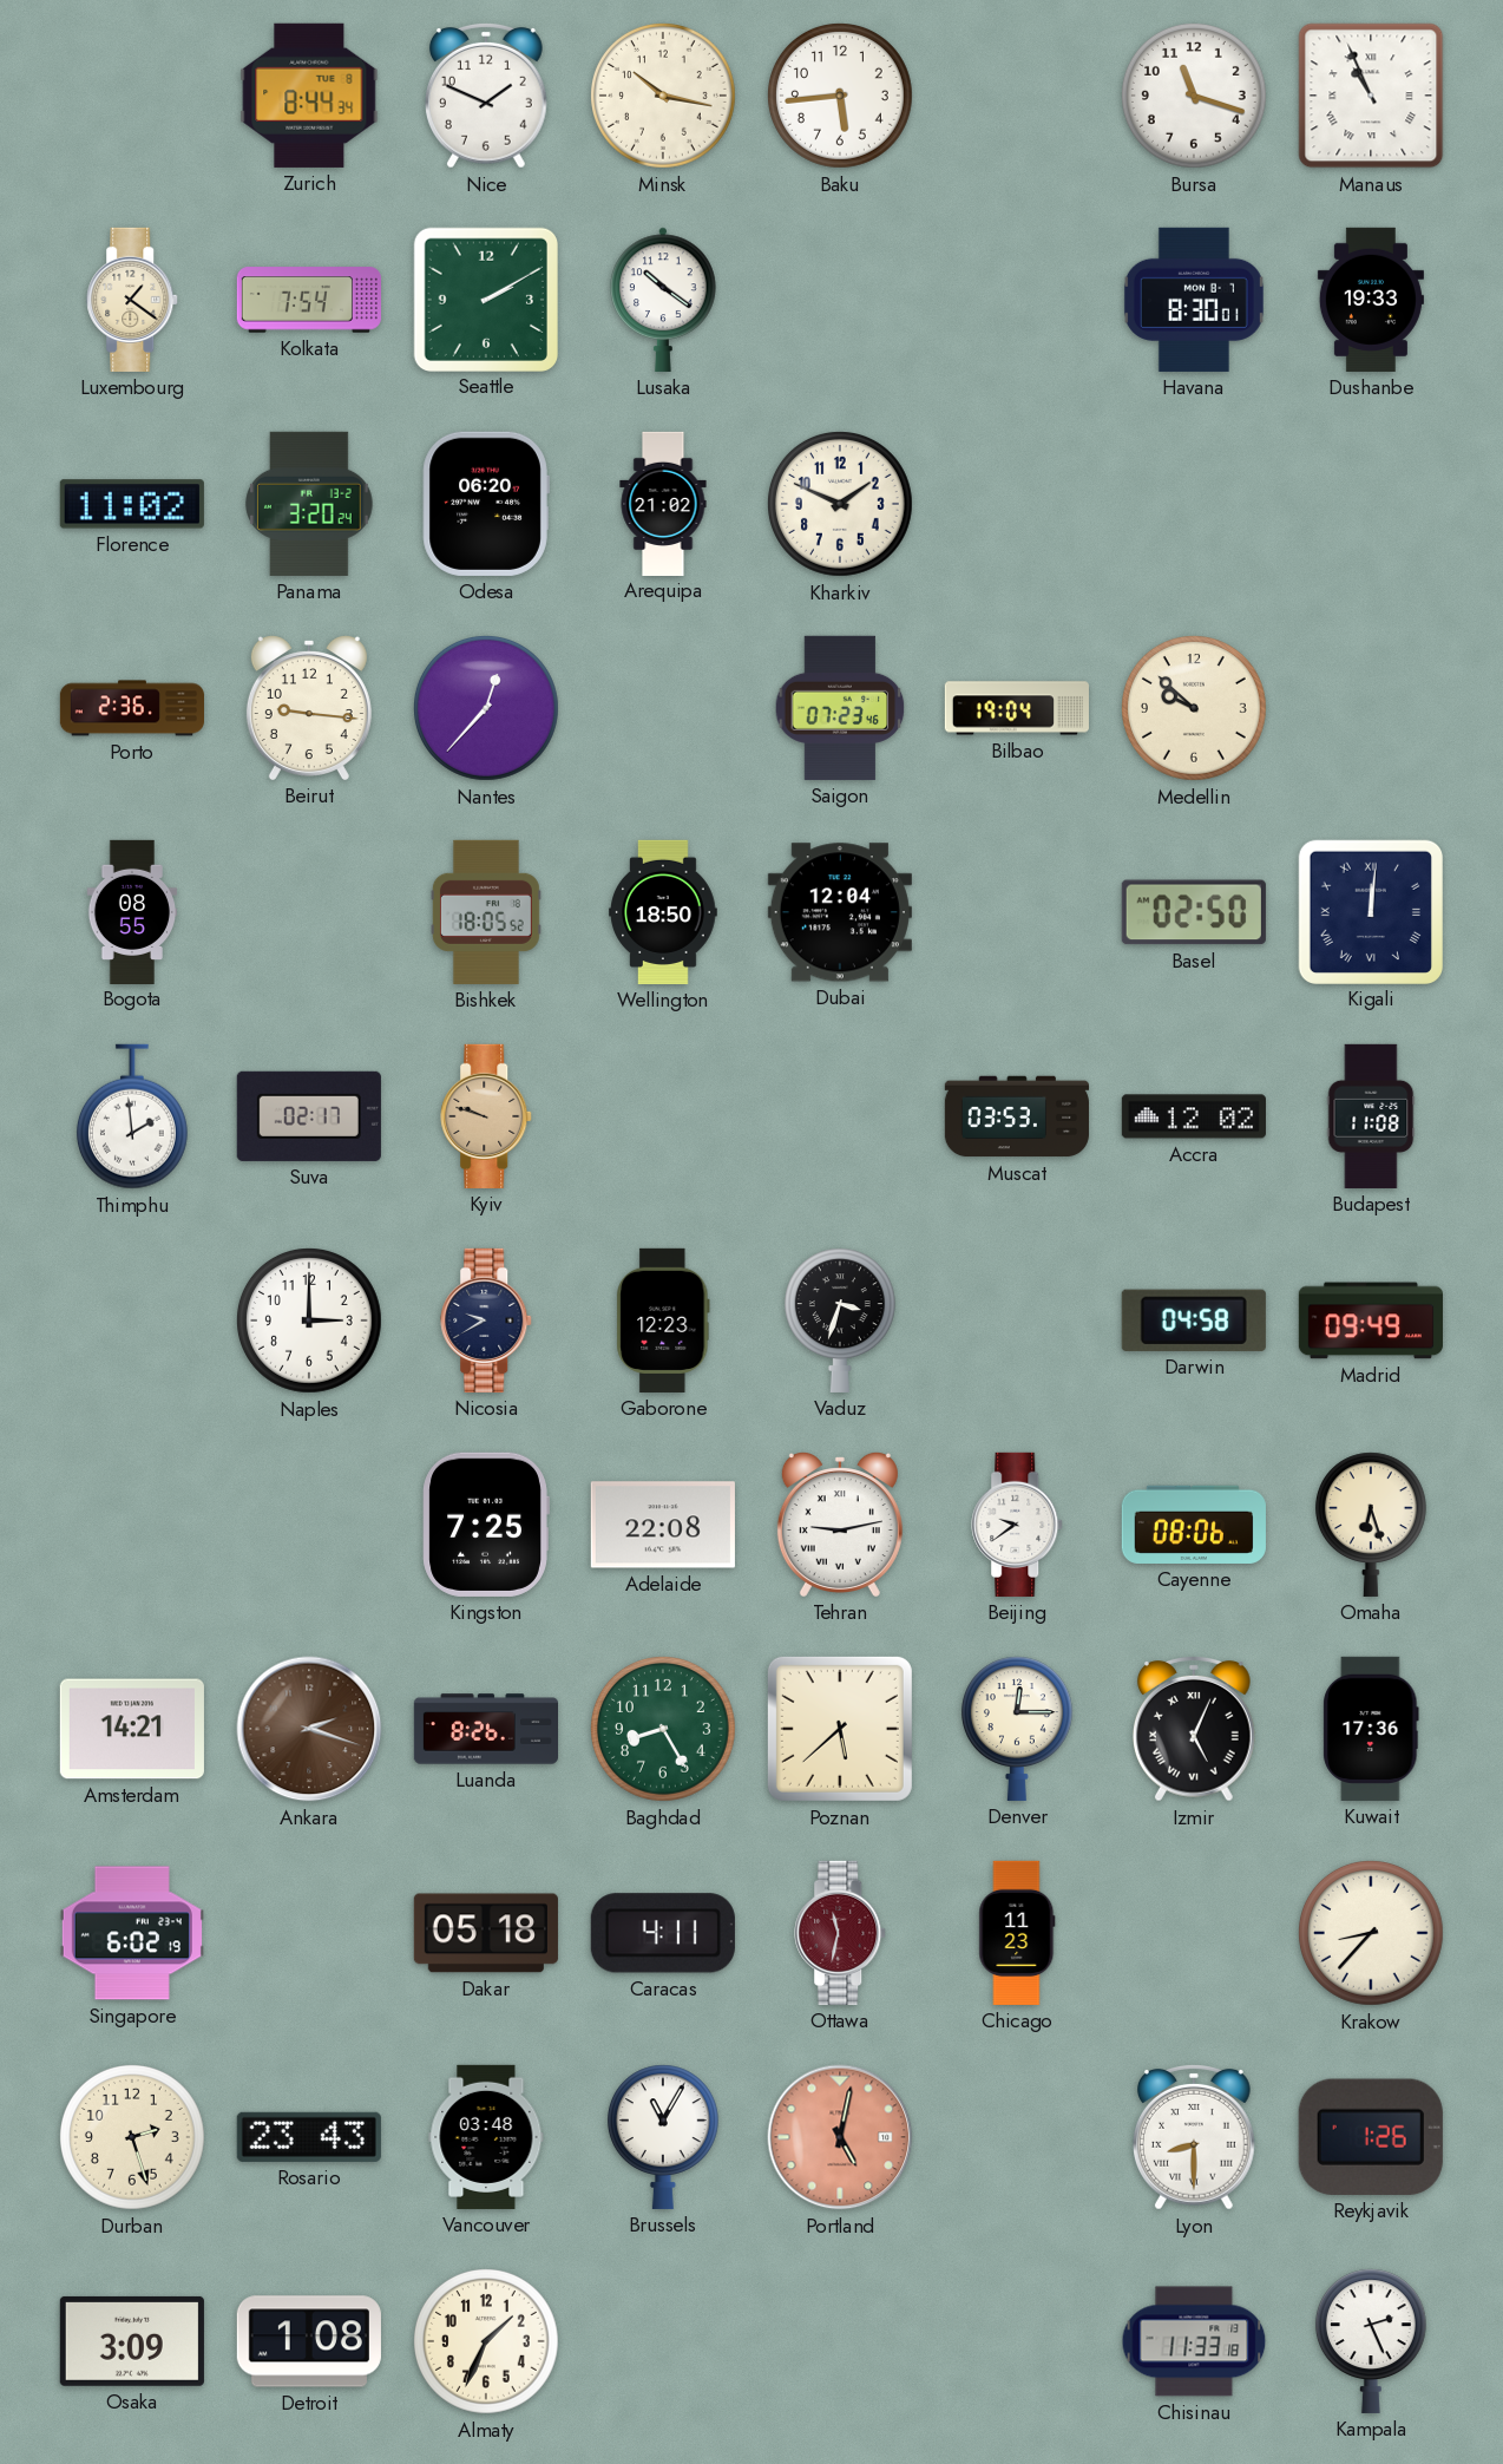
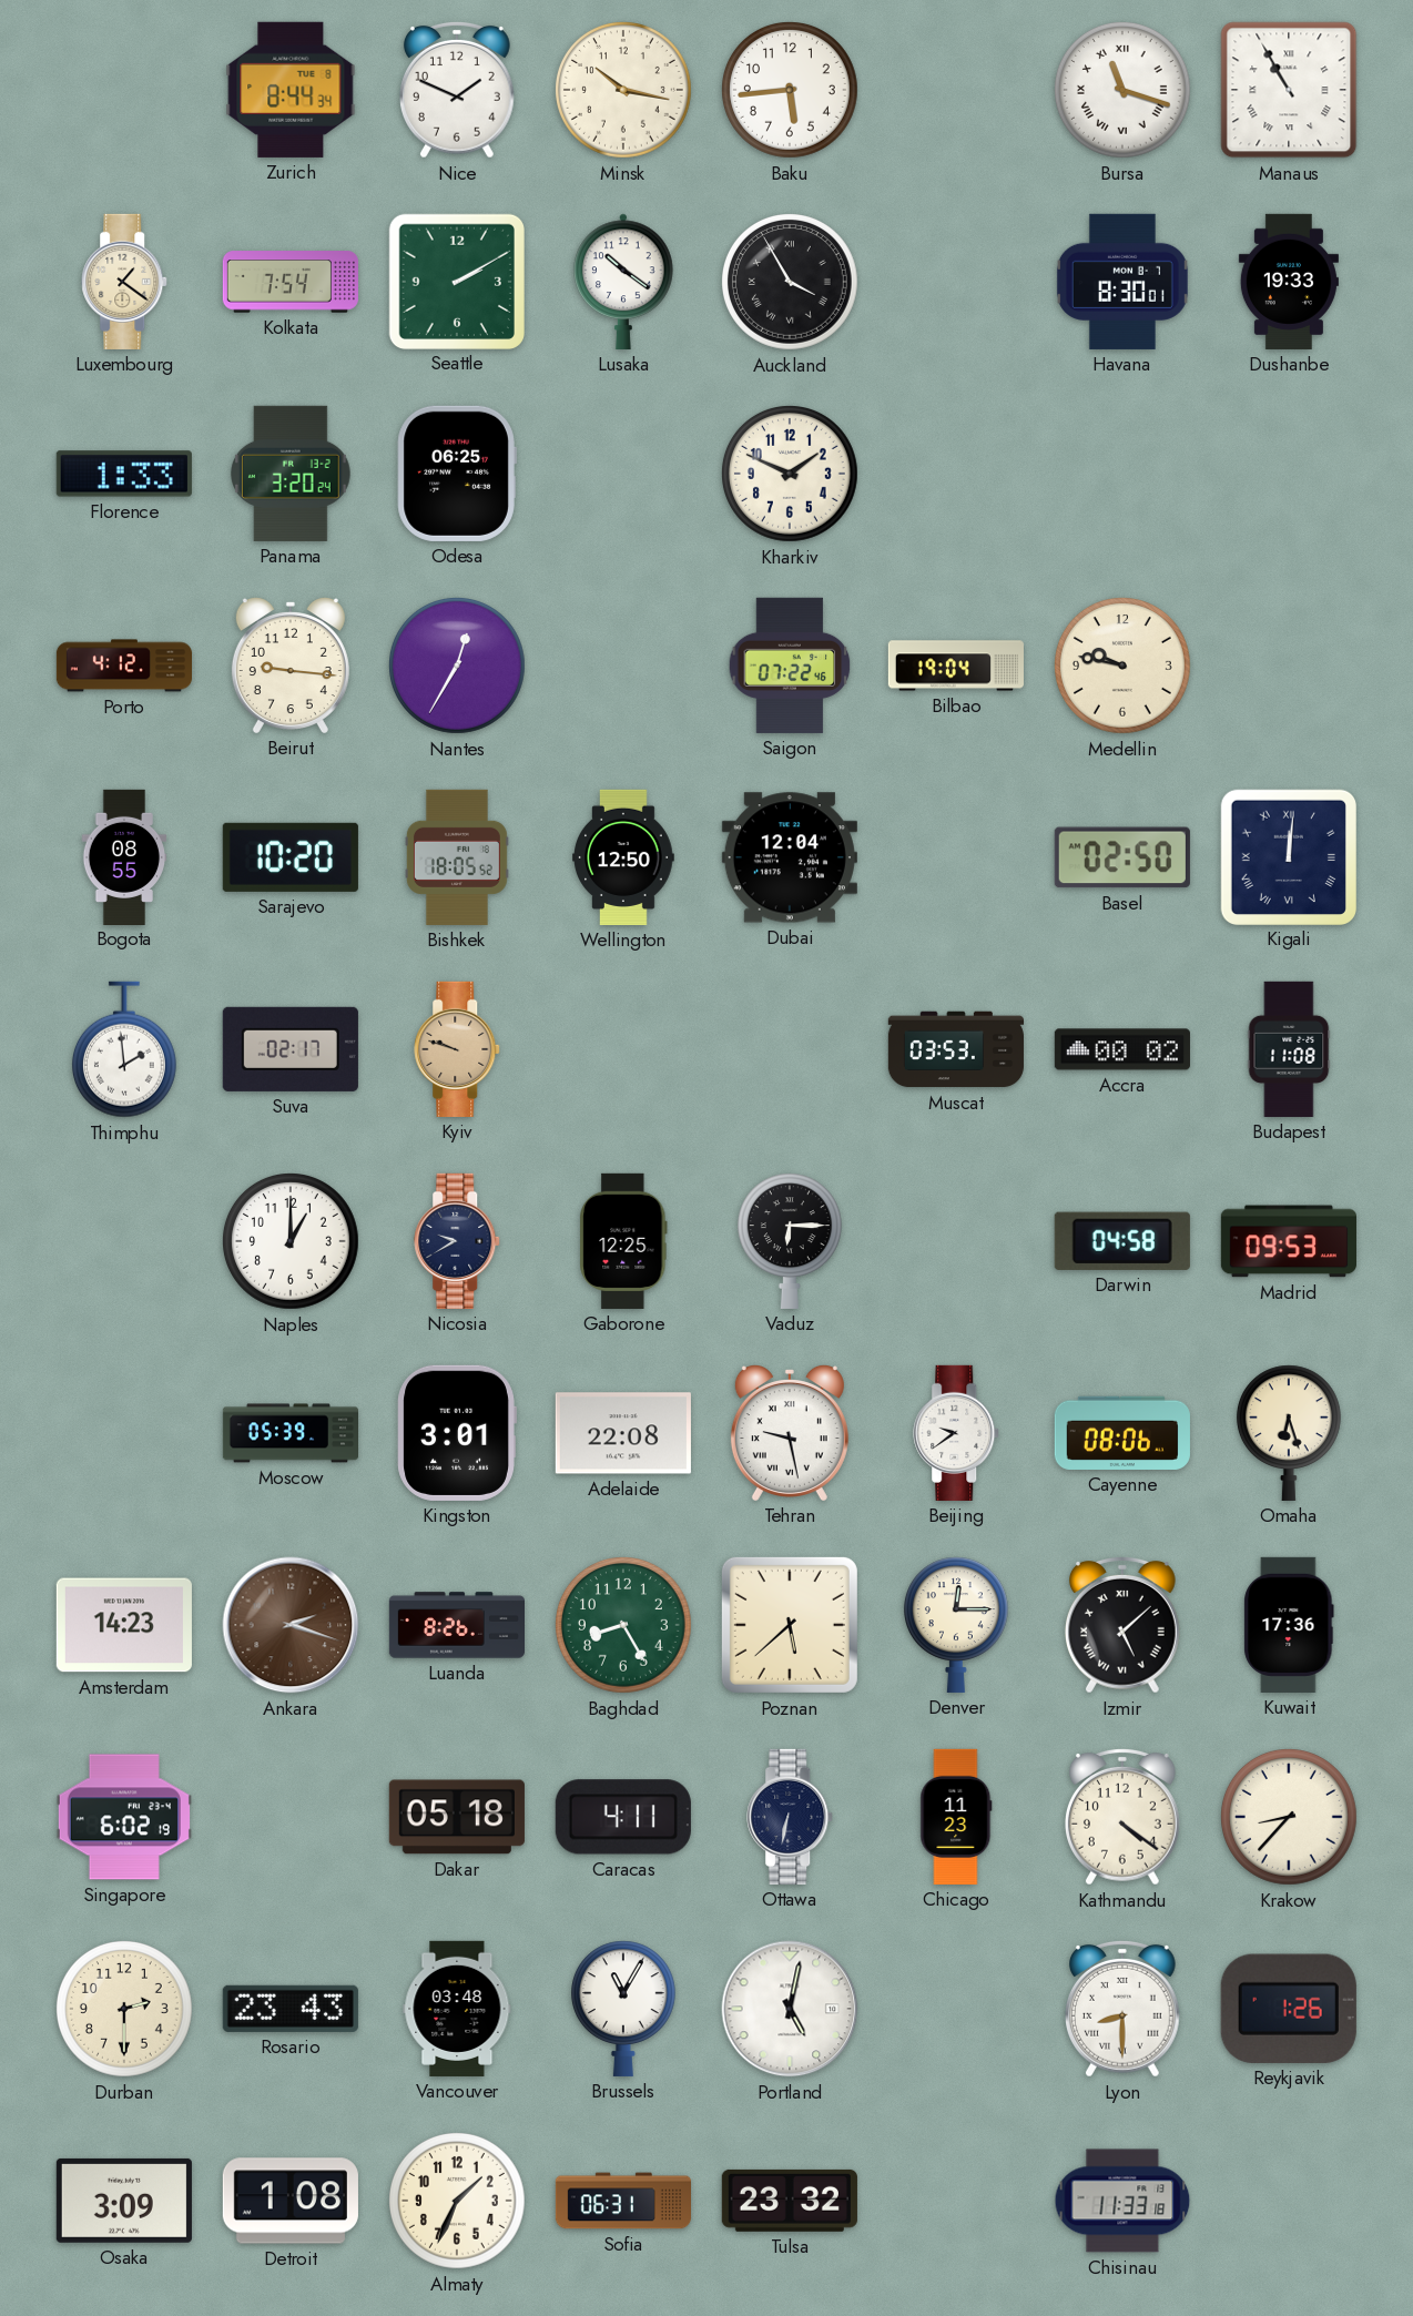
Bursa numerals: Arabic -> Roman (1124, 91)
Manaus: 10:56 -> 10:55 (1289, 90)
Auckland: none -> 3:55 (791, 283)
Florence: 11:02 -> 1:33 (124, 474)
Odesa: 06:20 -> 06:25 (457, 474)
Arequipa: 21:02 -> none (663, 503)
Porto: 2:36 -> 4:12 (123, 666)
Nantes: 12:37 -> 12:35 (458, 667)
Saigon: 07:23 -> 07:22 (790, 666)
Medellin: 9:52 -> 9:47 (1124, 667)
Sarajevo: none -> 10:20 (291, 857)
Wellington: 18:50 -> 12:50 (623, 857)
Accra: 12:02 -> 00:02 (1122, 1049)
Naples: 3:00 -> 1:00 (292, 1242)
Gaborone: 12:23 -> 12:25 (623, 1241)
Vaduz: 3:33 -> 6:15 (790, 1241)
Madrid: 09:49 -> 09:53 (1289, 1241)
Moscow: none -> 05:39 (289, 1433)
Kingston: 7:25 -> 3:01 (457, 1433)
Tehran: 9:13 -> 9:28 (790, 1433)
Amsterdam: 14:21 -> 14:23 (124, 1625)
Izmir: 5:04 -> 5:08 (1124, 1625)
Ottawa: 11:32 -> 6:32 (791, 1817)
Ottawa dial: burgundy -> navy (791, 1817)
Kathmandu: none -> 4:21 (1124, 1817)
Durban: 2:27 -> 2:30 (125, 2010)
Portland dial: salmon -> white (790, 2009)
Sofia: none -> 06:31 (622, 2201)
Tulsa: none -> 23:32 (790, 2201)
Kampala: 2:26 -> none (1371, 2341)
